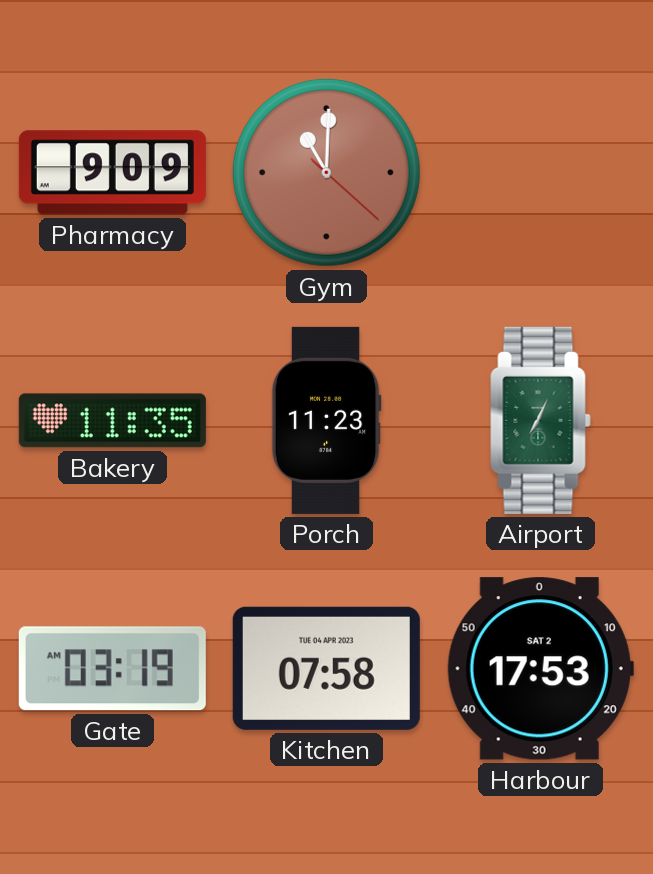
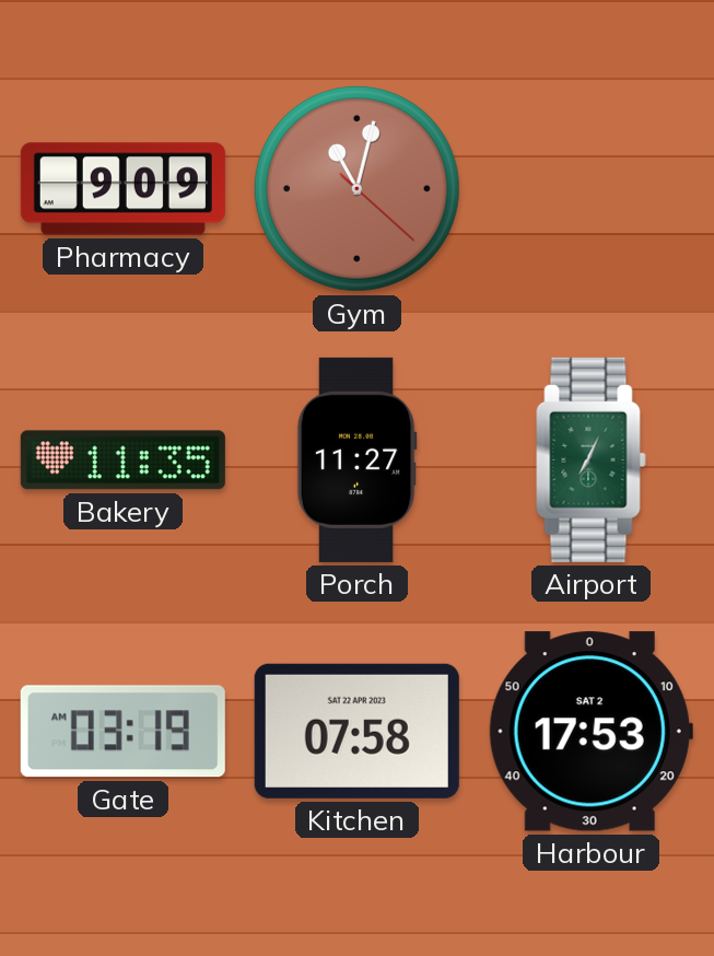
Gym: 11:00 -> 11:02 (356, 188)
Porch: 11:23 -> 11:27 (356, 459)
Kitchen date: TUE 04 APR 2023 -> SAT 22 APR 2023 (356, 731)
